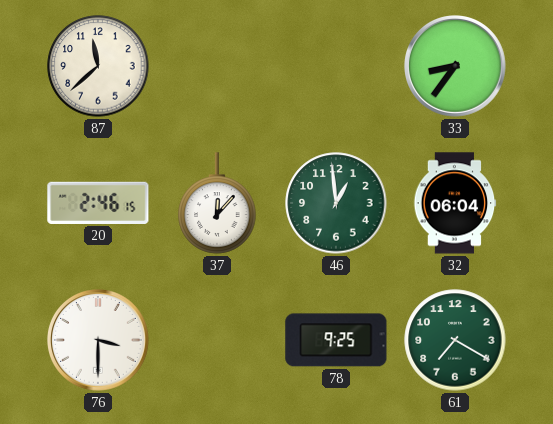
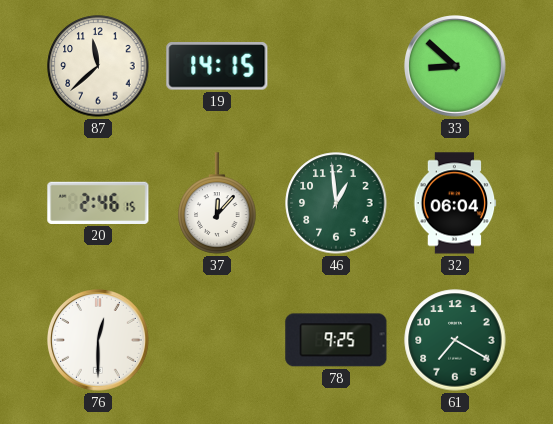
19: none -> 14:15 (217, 66)
33: 8:36 -> 8:52 (456, 67)
76: 3:30 -> 12:30 (99, 341)
